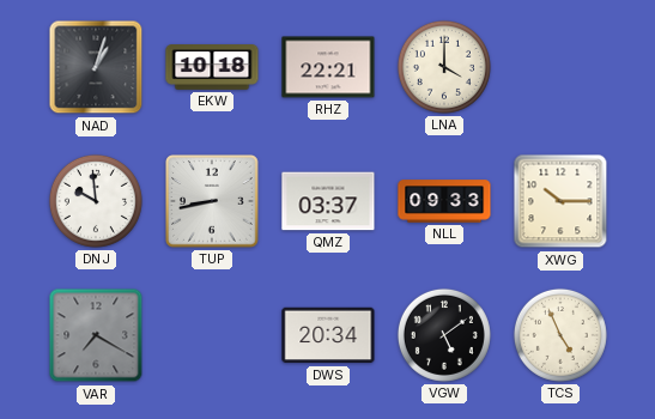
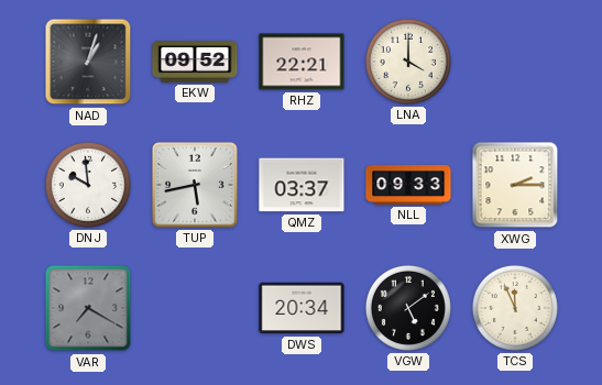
EKW: 10:18 -> 09:52 (195, 62)
TUP: 8:43 -> 5:43 (195, 185)
XWG: 10:15 -> 2:15 (515, 185)
TCS: 4:56 -> 11:56 (515, 308)
